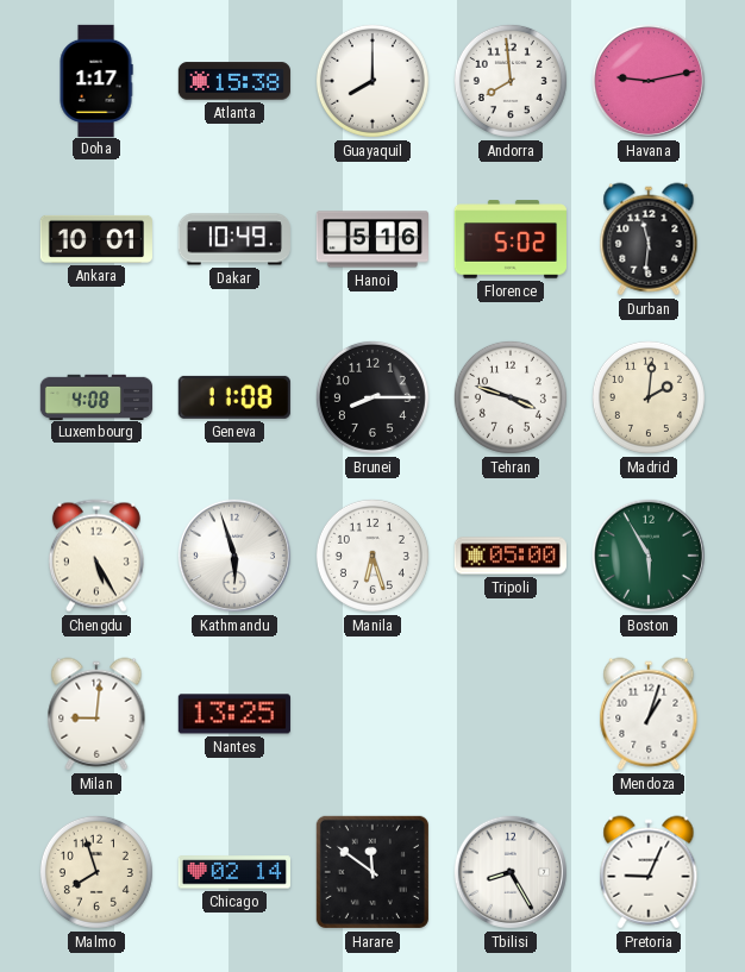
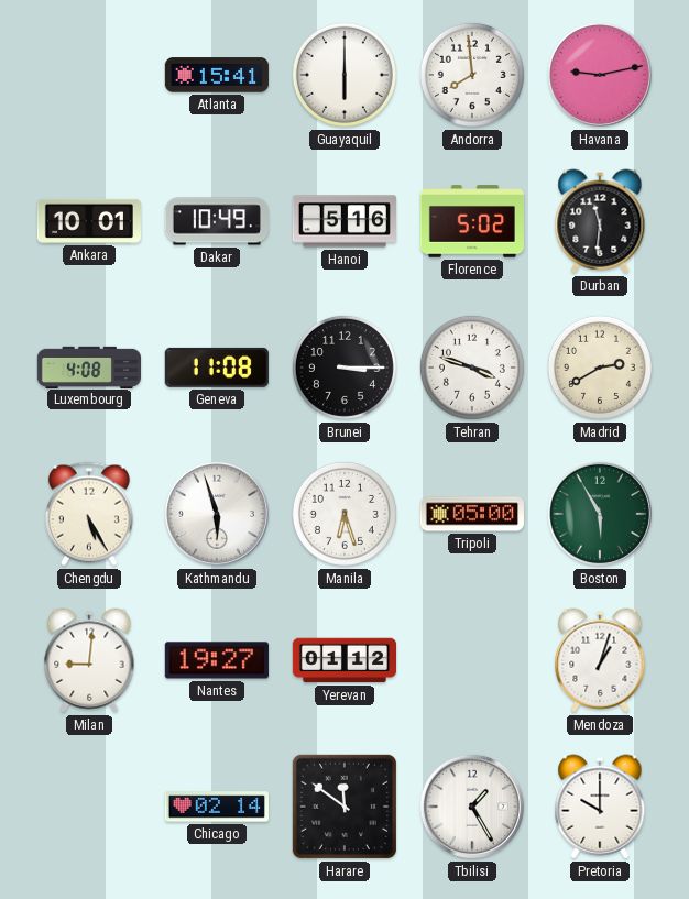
Doha: 1:17 -> none (96, 80)
Atlanta: 15:38 -> 15:41 (217, 75)
Guayaquil: 8:00 -> 6:00 (344, 75)
Brunei: 8:15 -> 3:15 (344, 368)
Madrid: 2:01 -> 2:40 (600, 368)
Nantes: 13:25 -> 19:27 (217, 660)
Yerevan: none -> 01:12 (343, 660)
Malmo: 7:57 -> none (96, 872)
Tbilisi: 8:25 -> 1:25 (472, 807)
Pretoria: 9:04 -> 10:00 (600, 807)
